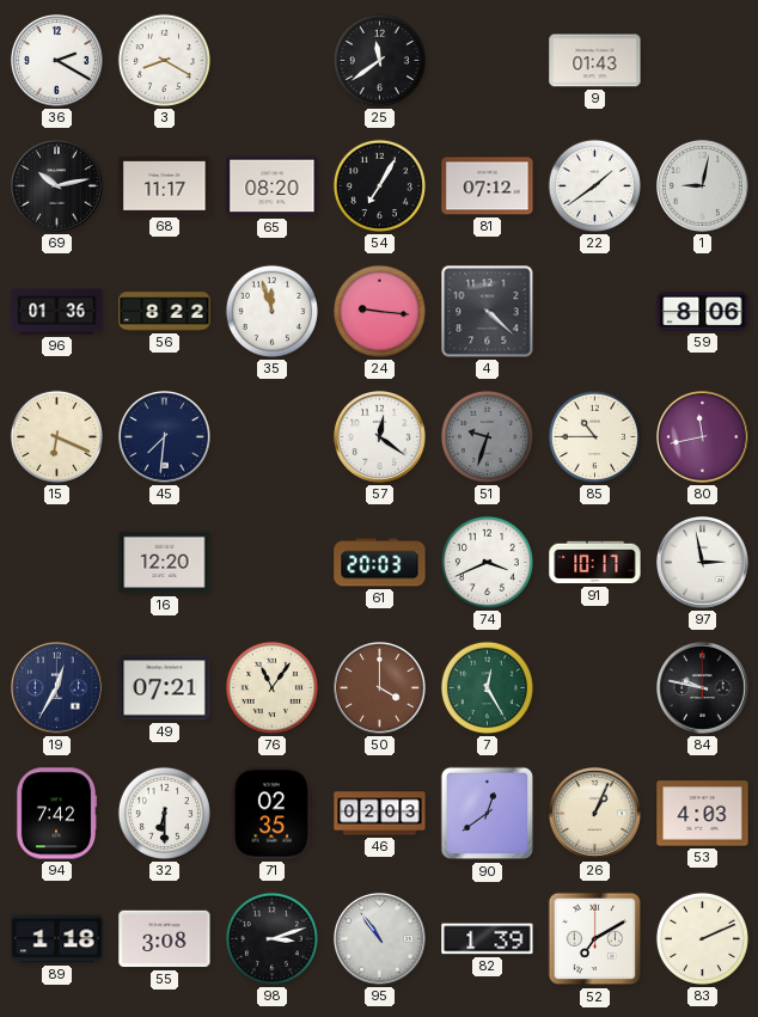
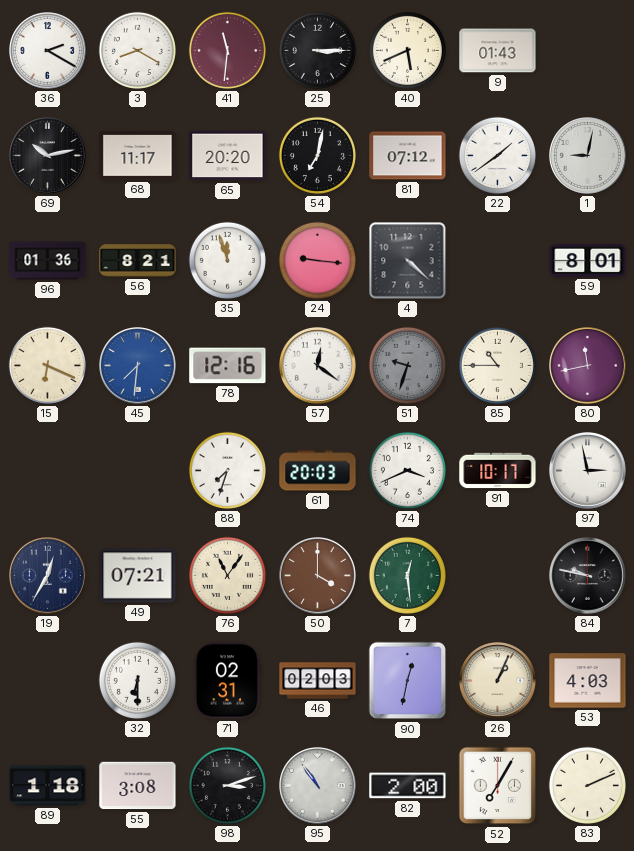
41: none -> 11:31 (227, 50)
25: 11:39 -> 3:15 (317, 50)
40: none -> 5:41 (407, 50)
65: 08:20 -> 20:20 (228, 156)
54: 7:05 -> 7:02 (317, 155)
56: 8:22 -> 8:21 (138, 261)
59: 8:06 -> 8:01 (588, 260)
45 dial: navy -> blue (138, 366)
78: none -> 12:16 (228, 366)
16: 12:20 -> none (165, 563)
88: none -> 7:33 (227, 470)
7: 12:25 -> 12:29 (407, 575)
94: 7:42 -> none (56, 814)
71: 02:35 -> 02:31 (227, 681)
90: 12:39 -> 12:32 (408, 681)
82: 1:39 -> 2:00 (408, 786)
52: 7:10 -> 7:05 (498, 786)
